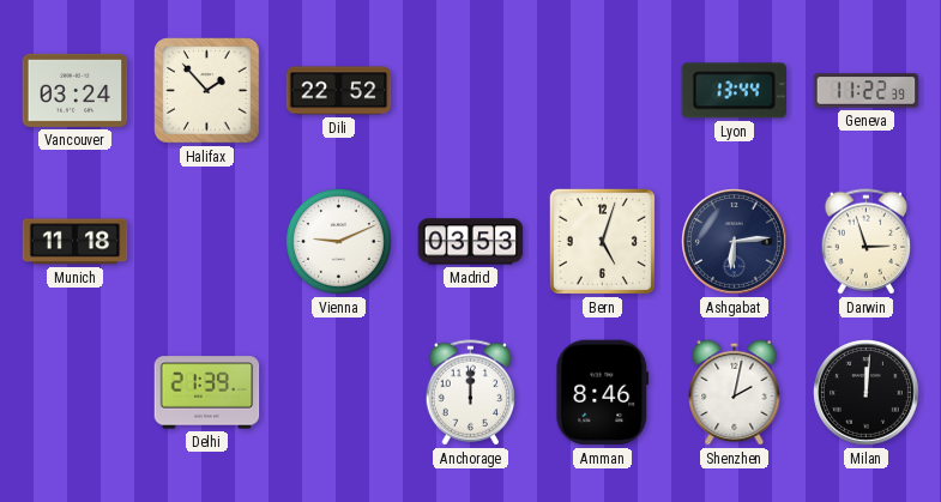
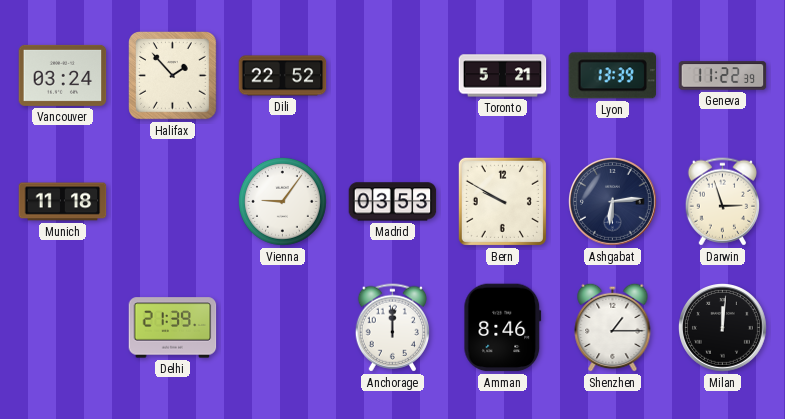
Toronto: none -> 5:21 (503, 76)
Lyon: 13:44 -> 13:39 (612, 76)
Vienna: 9:11 -> 9:06 (283, 202)
Bern: 5:03 -> 9:50 (502, 201)
Shenzhen: 2:02 -> 1:15 (613, 327)
